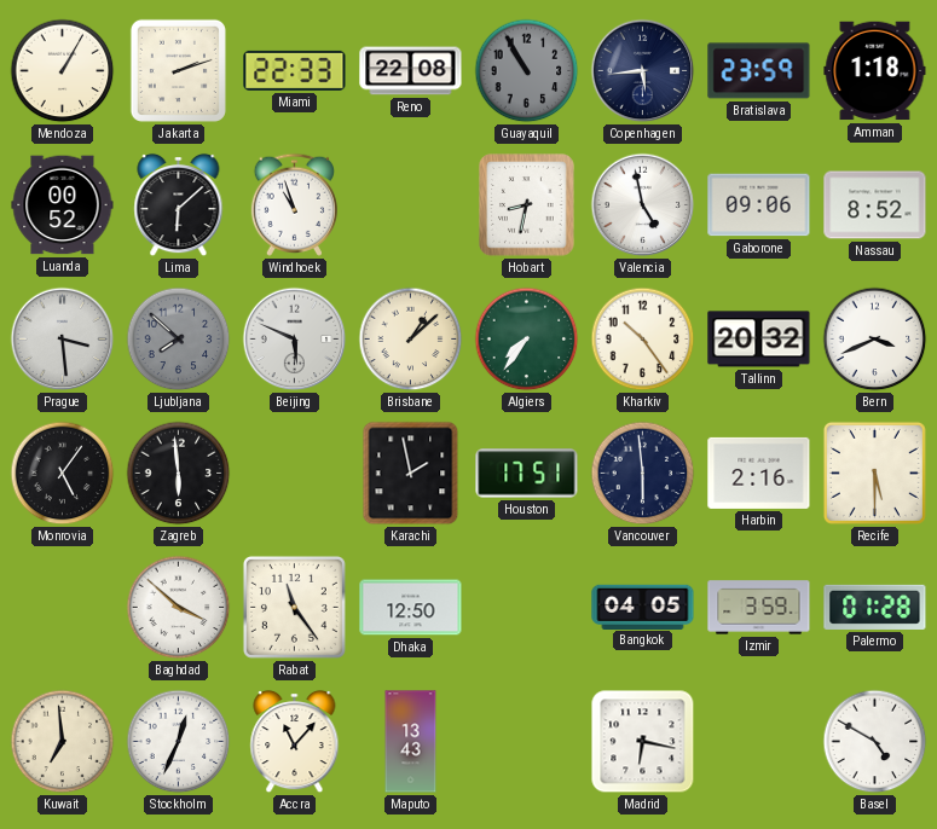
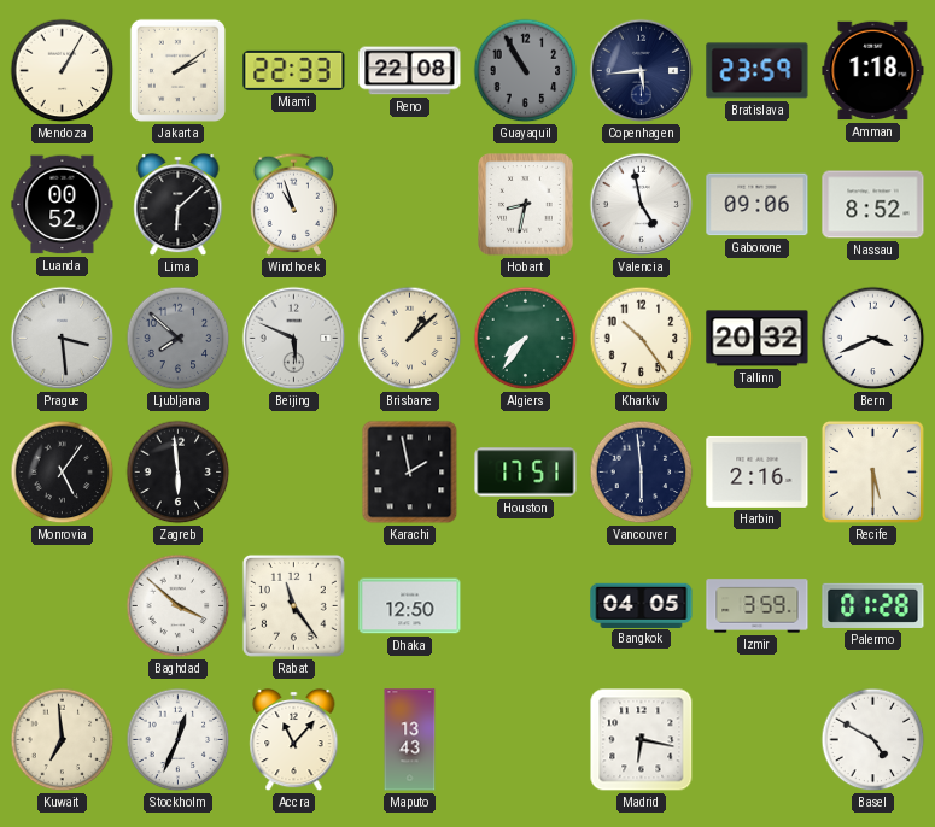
Jakarta: 2:12 -> 2:09 (177, 70)
